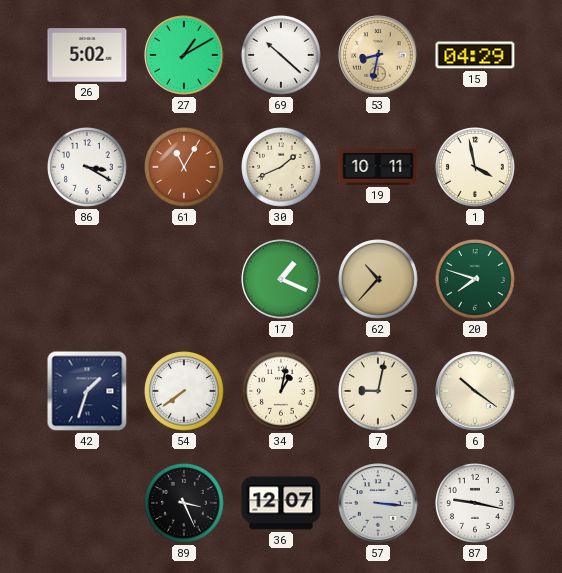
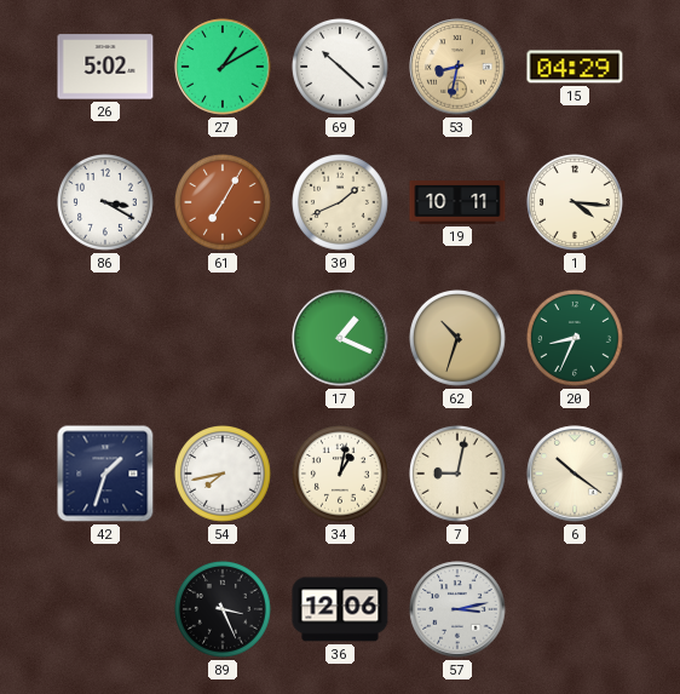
61: 11:05 -> 7:05 (224, 203)
1: 3:58 -> 4:16 (576, 203)
62: 10:37 -> 10:33 (459, 339)
20: 7:48 -> 8:34 (576, 339)
54: 7:39 -> 7:43 (224, 475)
36: 12:07 -> 12:06 (340, 609)
57: 3:16 -> 3:13 (457, 609)
87: 9:17 -> none (476, 504)
